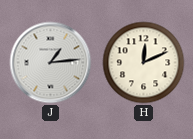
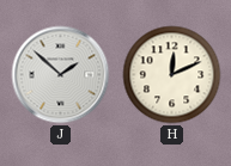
J: 1:14 -> 1:52 (61, 75)
